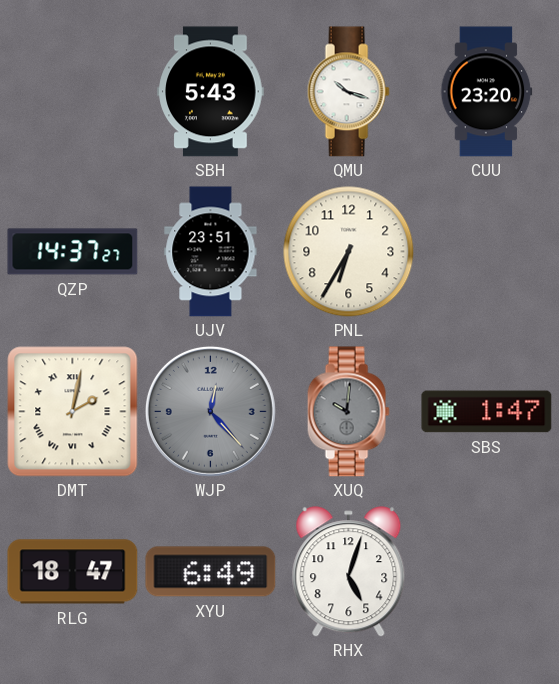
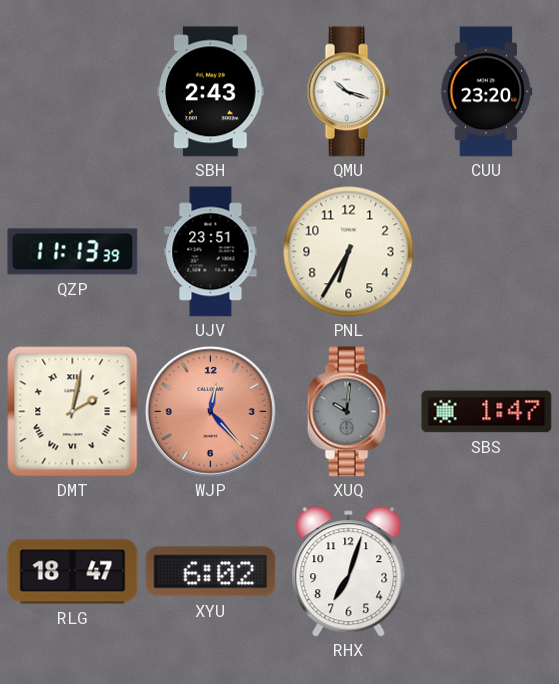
SBH: 5:43 -> 2:43 (211, 92)
QZP: 14:37 -> 11:13 (73, 252)
WJP dial: grey -> salmon (210, 411)
XYU: 6:49 -> 6:02 (211, 572)
RHX: 5:03 -> 7:03 (349, 572)
